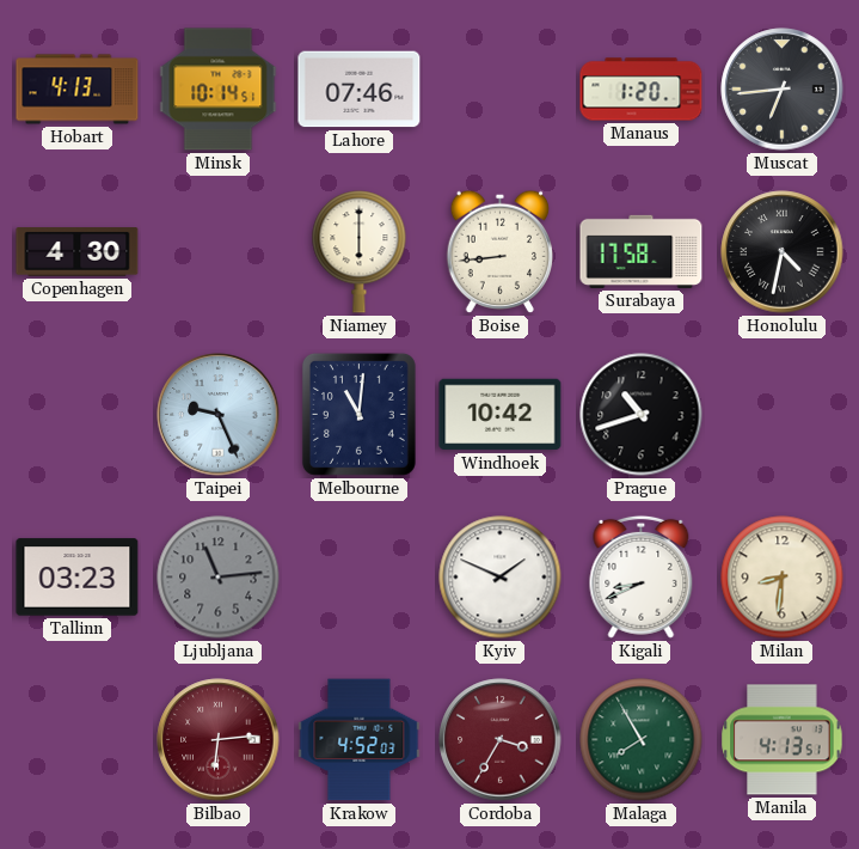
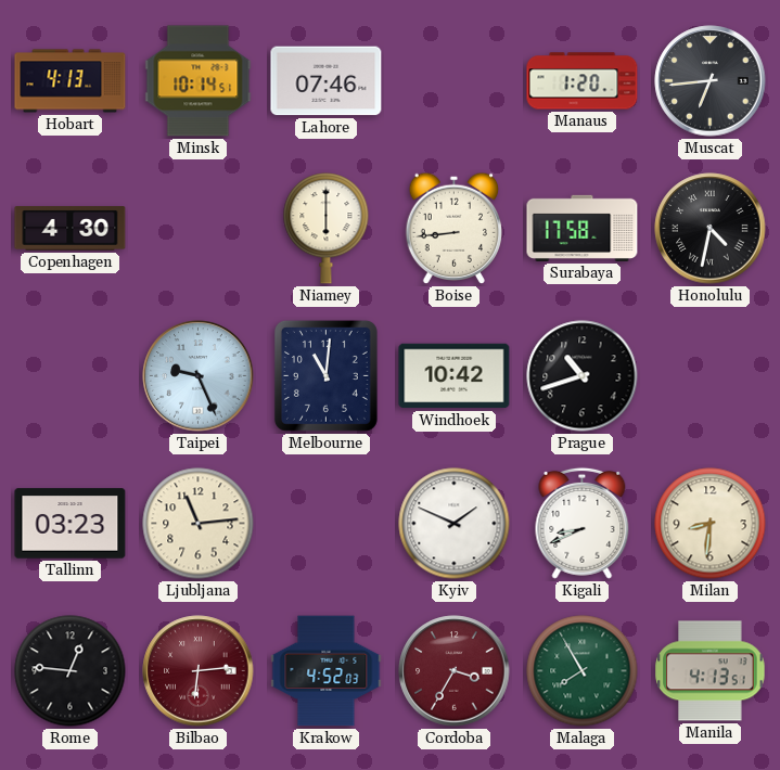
Ljubljana dial: grey -> cream (199, 524)
Rome: none -> 12:46 (71, 671)
